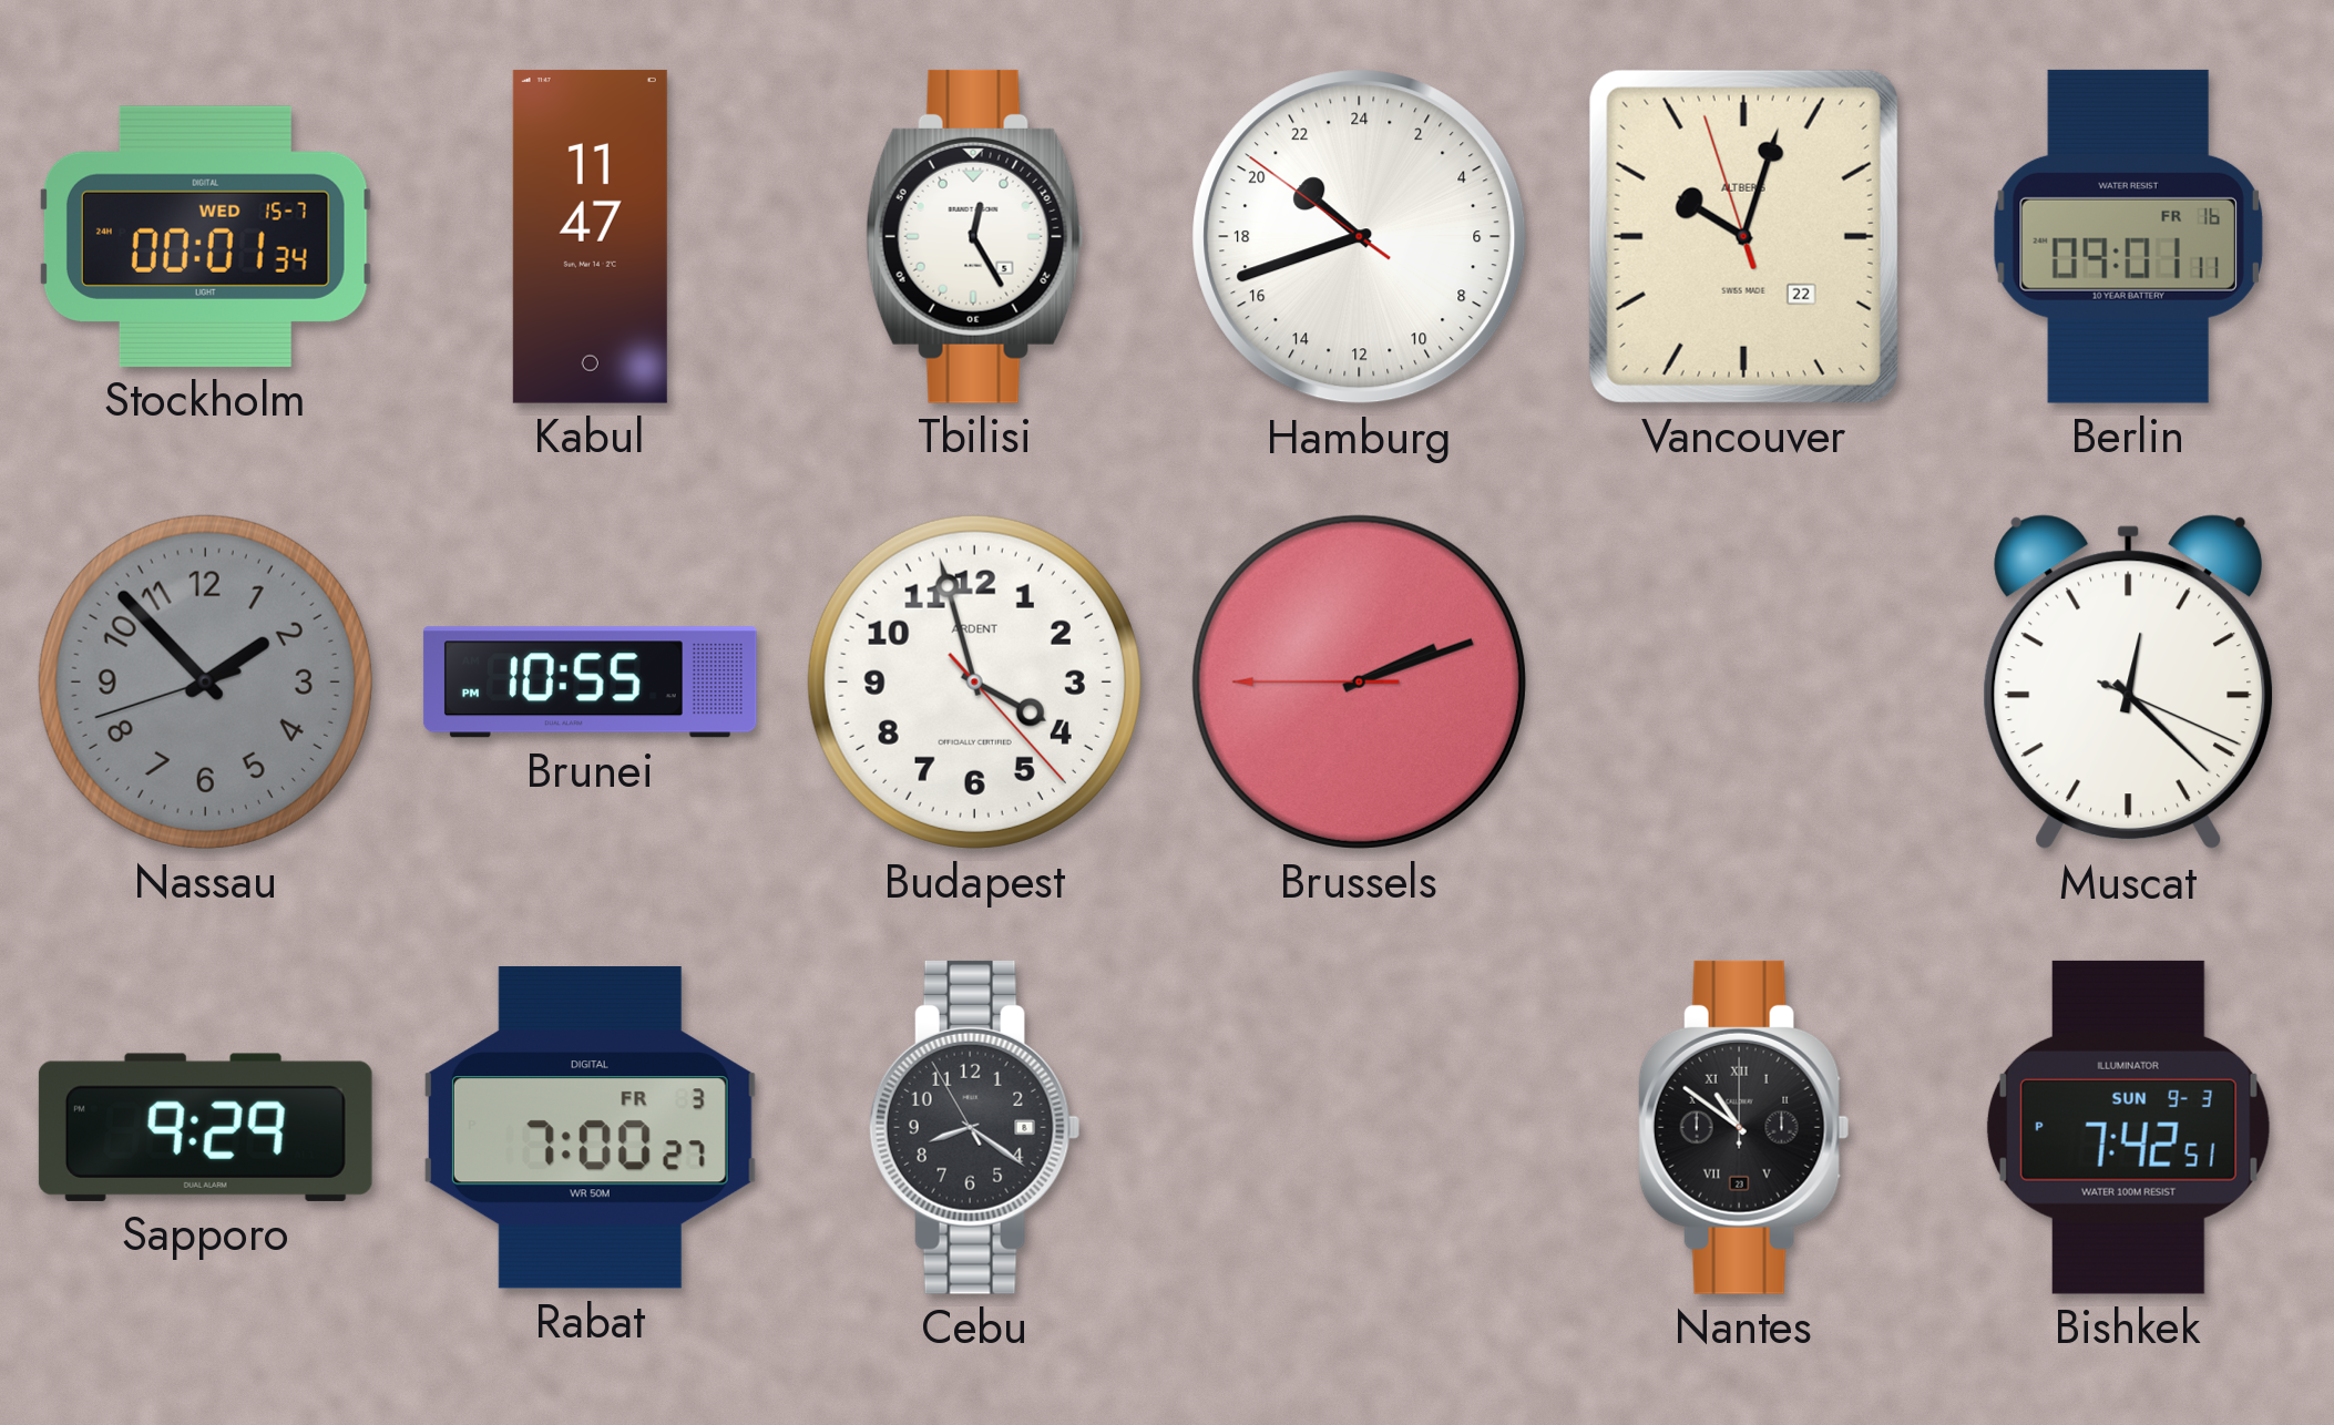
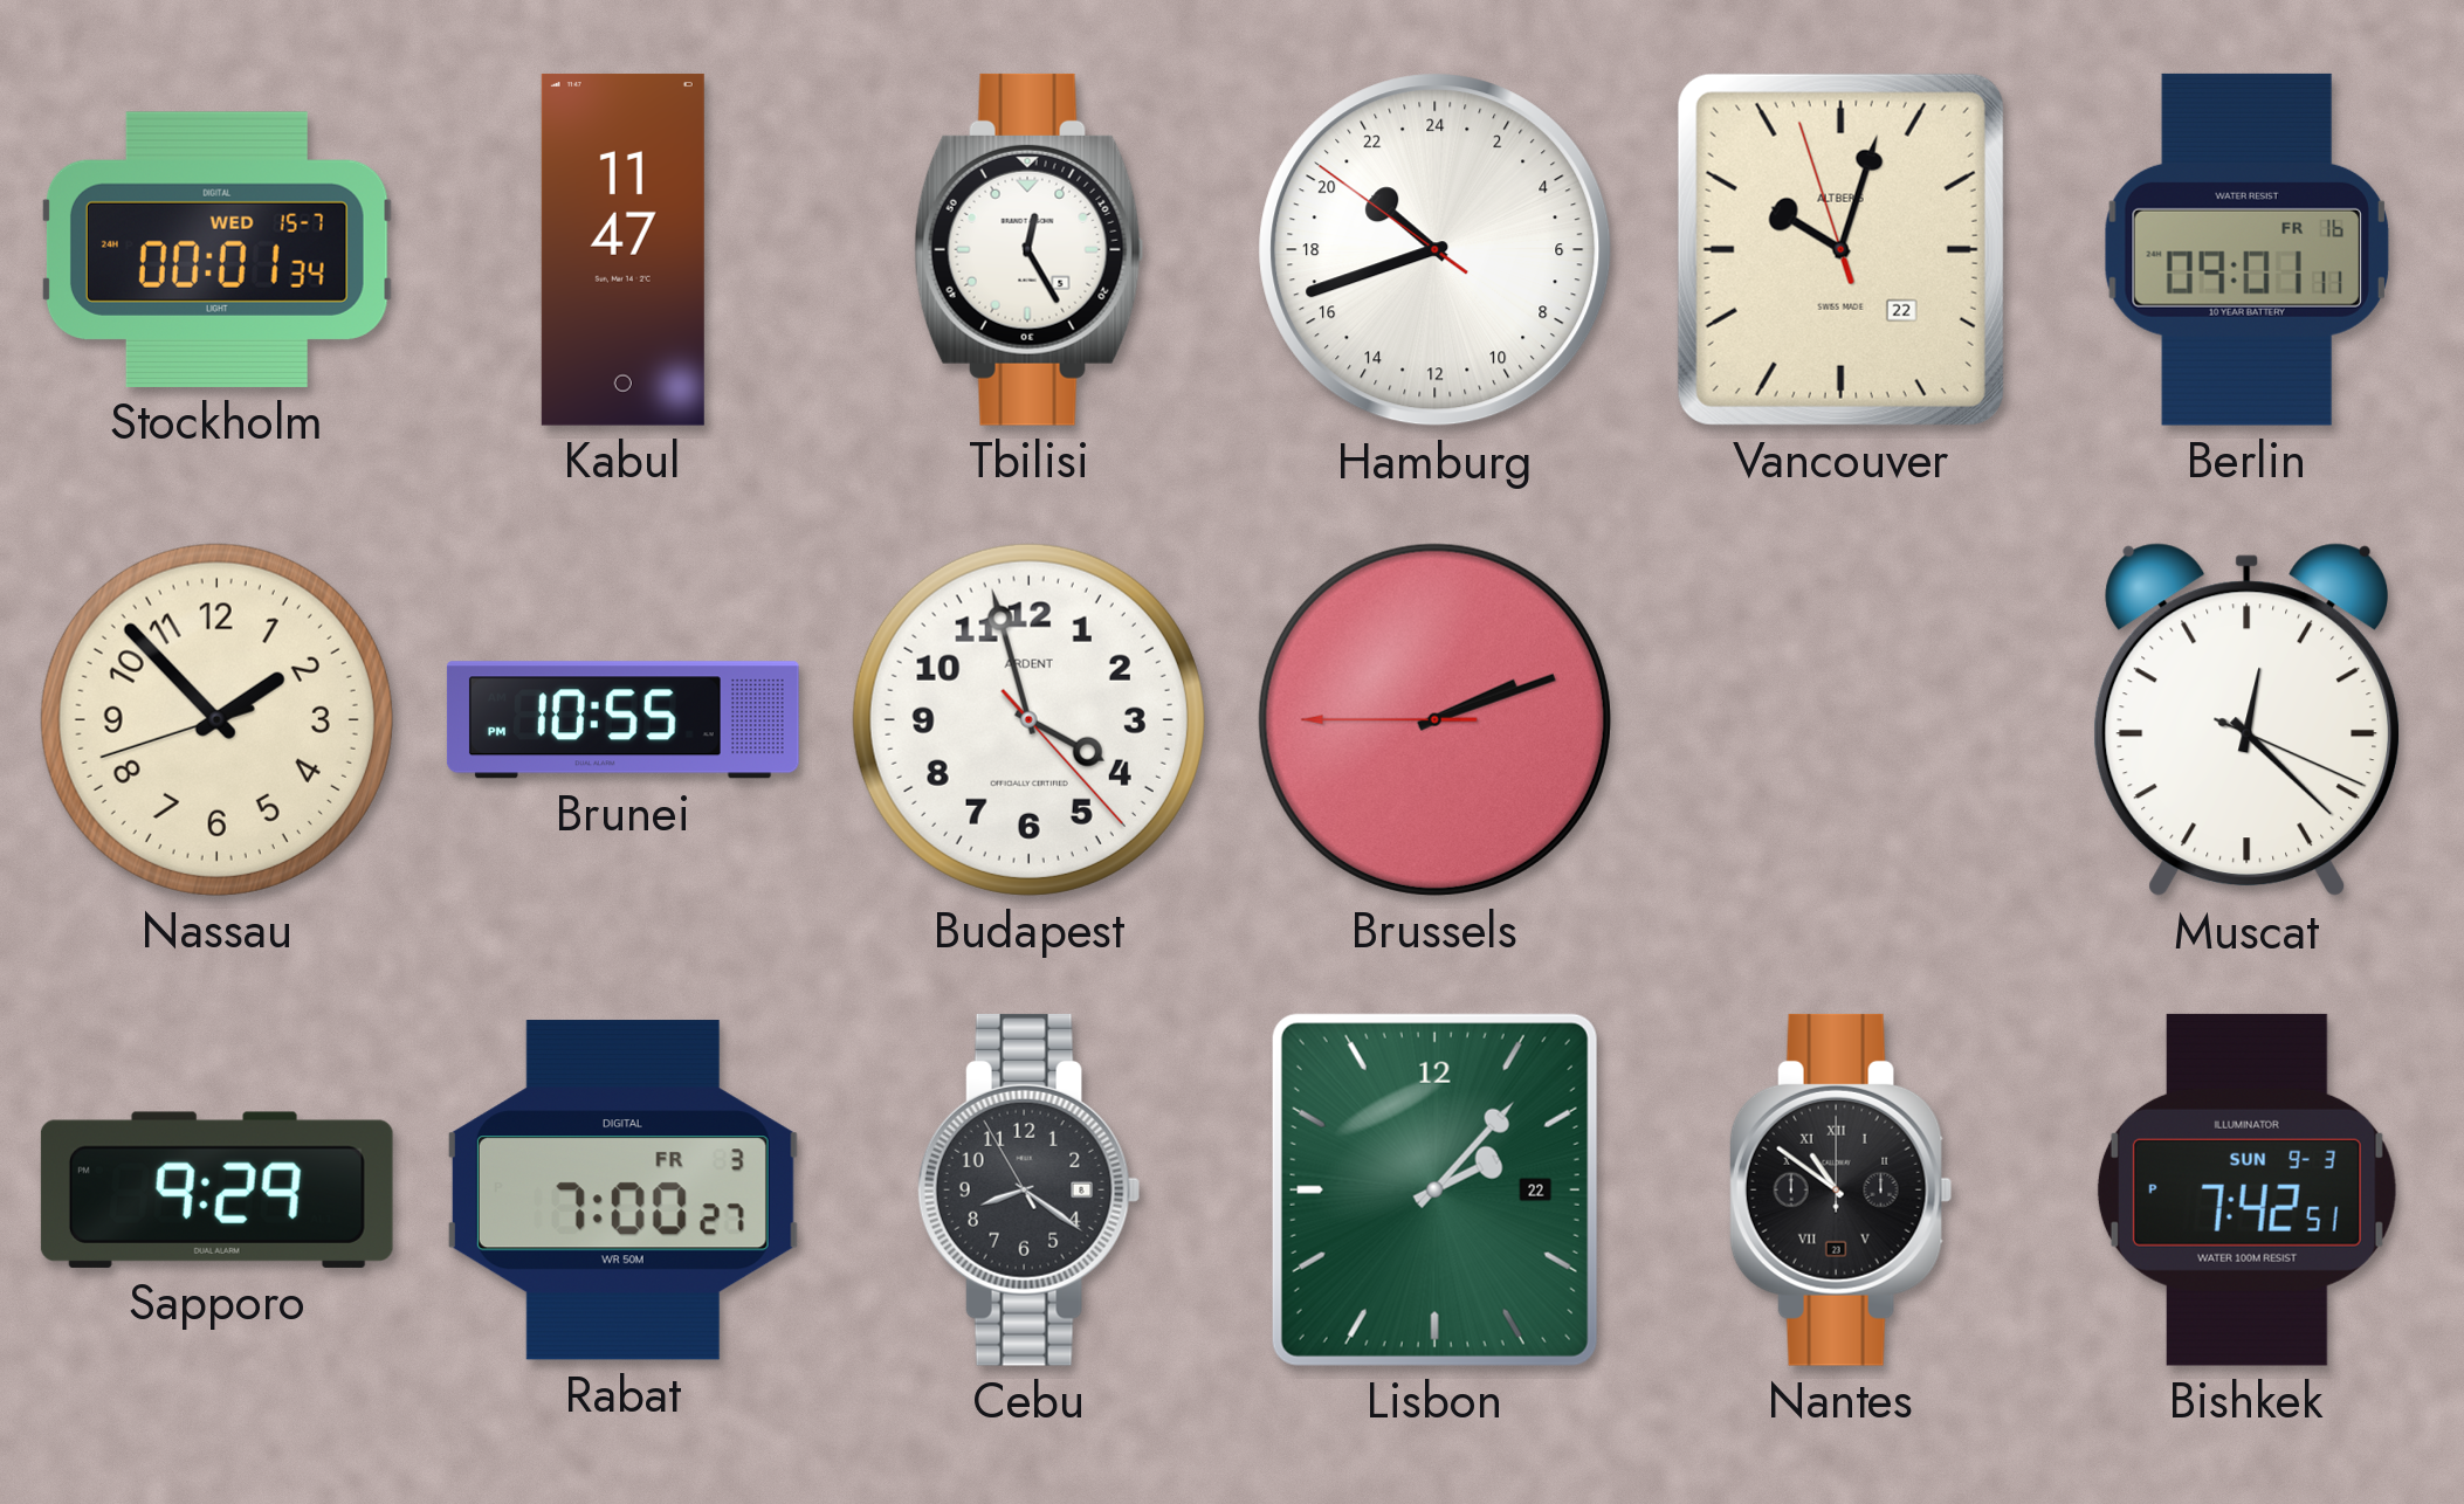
Nassau dial: grey -> cream (216, 719)
Lisbon: none -> 2:07 (1434, 1189)
